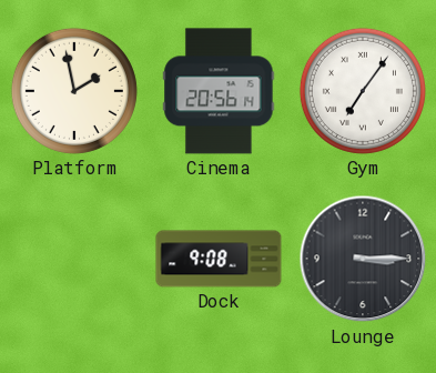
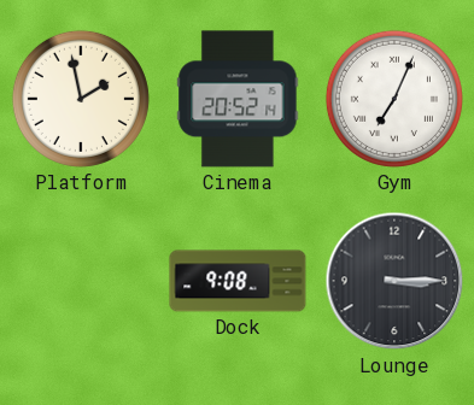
Cinema: 20:56 -> 20:52 (238, 99)
Gym: 7:06 -> 7:04 (394, 99)
